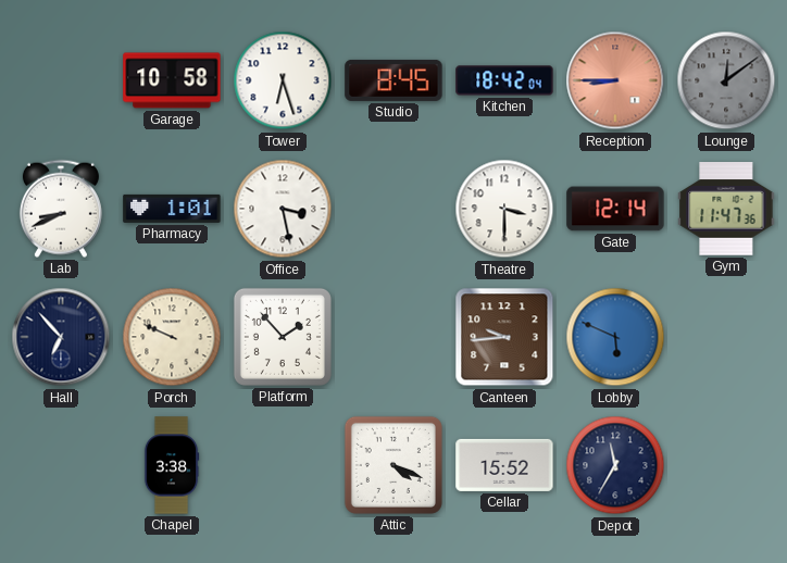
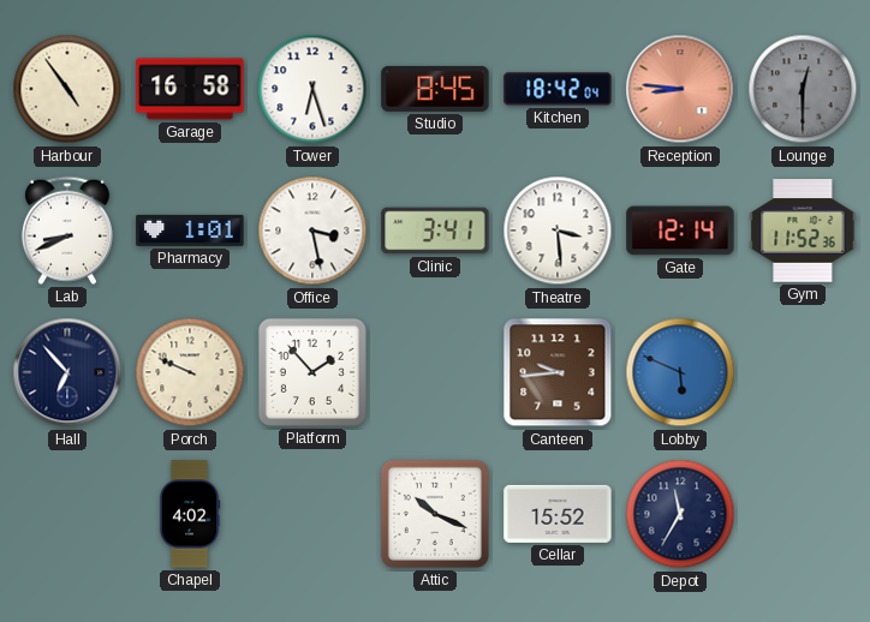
Harbour: none -> 4:54 (67, 89)
Garage: 10:58 -> 16:58 (190, 89)
Reception: 8:45 -> 8:46 (680, 89)
Lounge: 12:09 -> 12:30 (803, 89)
Clinic: none -> 3:41 (435, 231)
Theatre: 3:30 -> 3:29 (558, 231)
Gym: 11:47 -> 11:52 (803, 231)
Chapel: 3:38 -> 4:02 (190, 514)
Attic: 4:19 -> 10:19 (435, 514)
